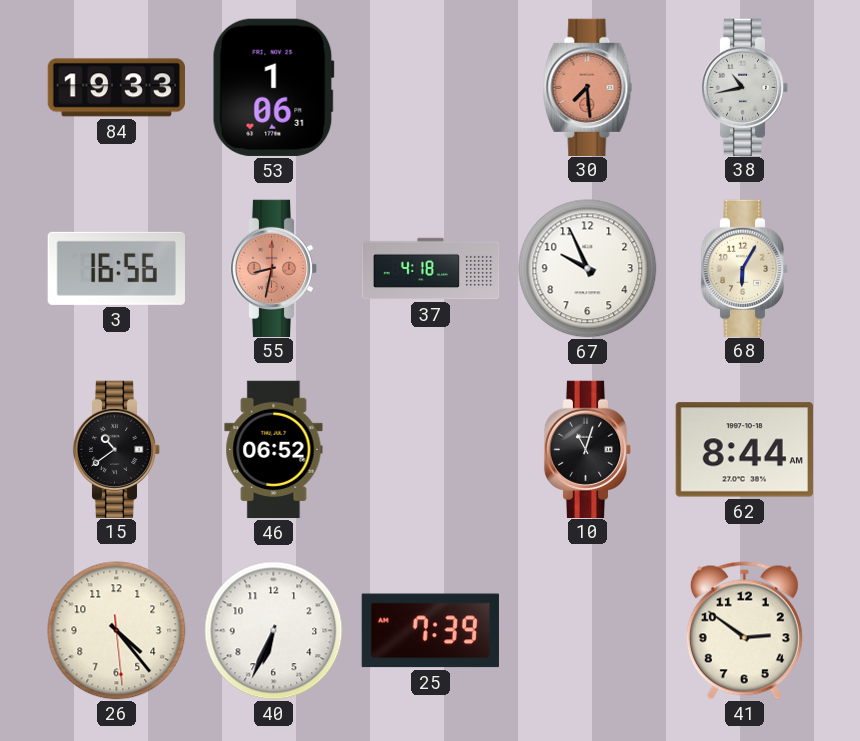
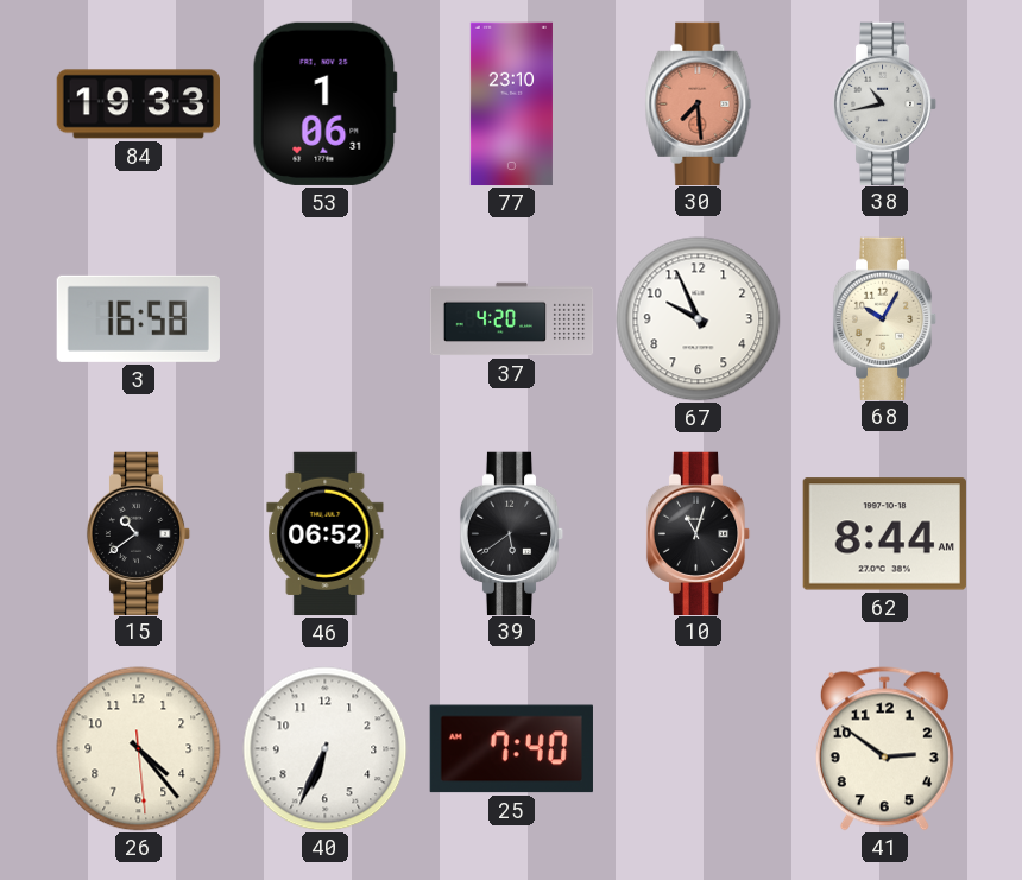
77: none -> 23:10 (511, 105)
3: 16:56 -> 16:58 (138, 318)
55: 8:32 -> none (274, 268)
37: 4:18 -> 4:20 (512, 319)
68: 6:05 -> 10:05 (885, 318)
39: none -> 5:39 (512, 533)
25: 7:39 -> 7:40 (511, 749)
